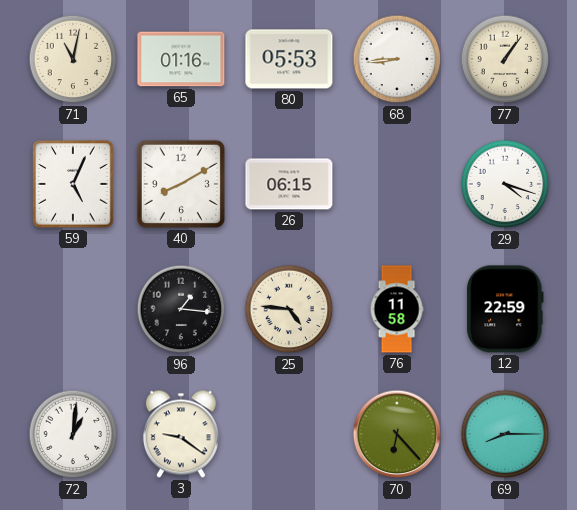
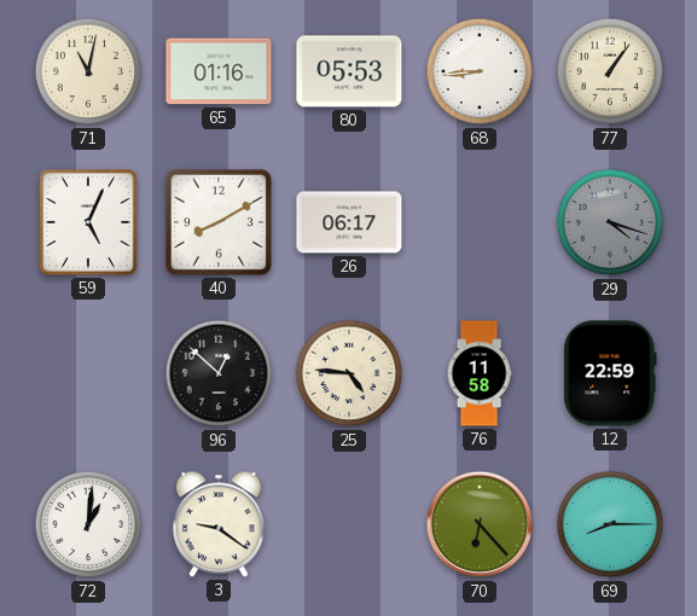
26: 06:15 -> 06:17 (349, 222)
29 dial: white -> grey (610, 222)
96: 1:16 -> 12:52 (219, 373)
